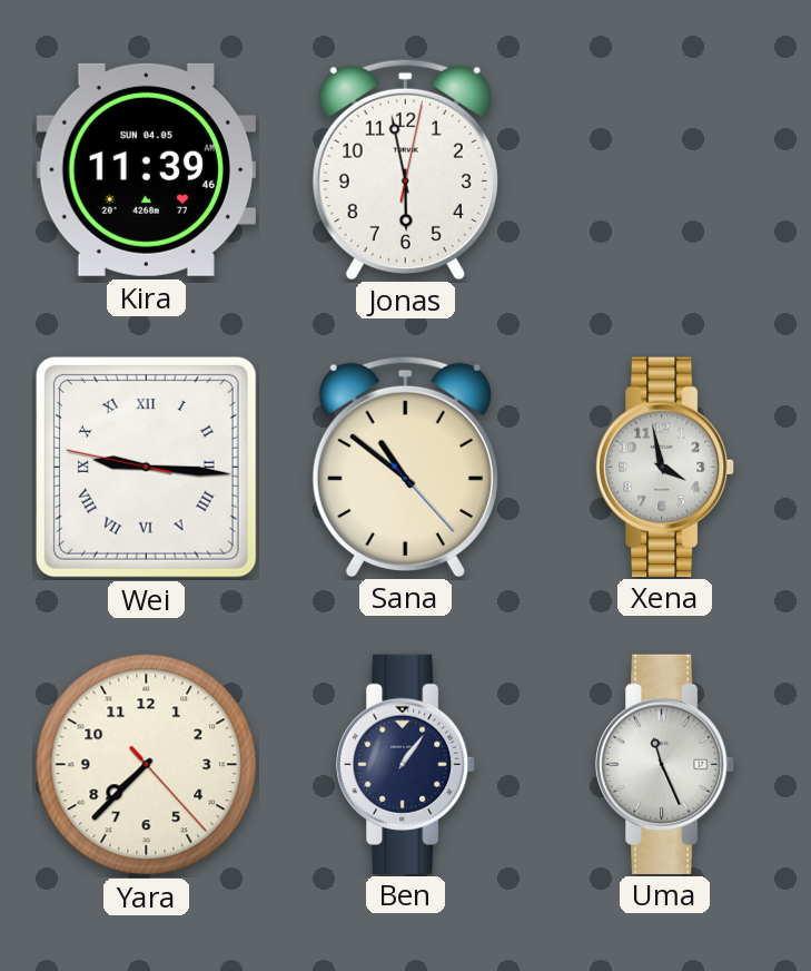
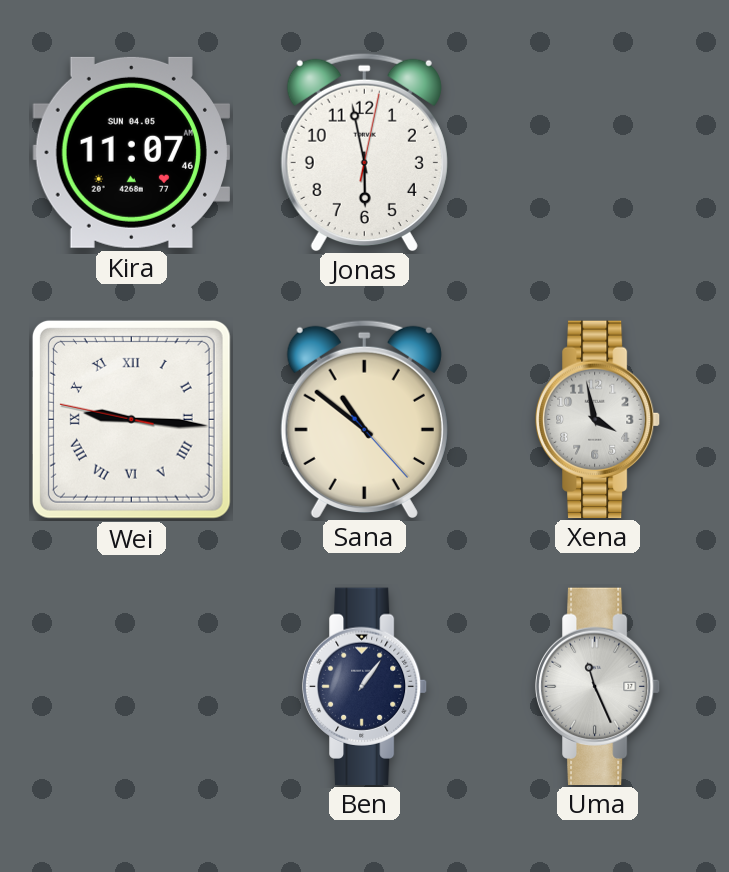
Kira: 11:39 -> 11:07 (131, 152)
Yara: 7:37 -> none (147, 765)
